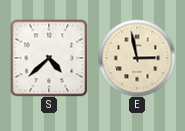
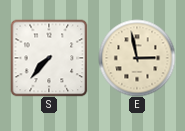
S: 4:38 -> 7:37 (49, 58)
